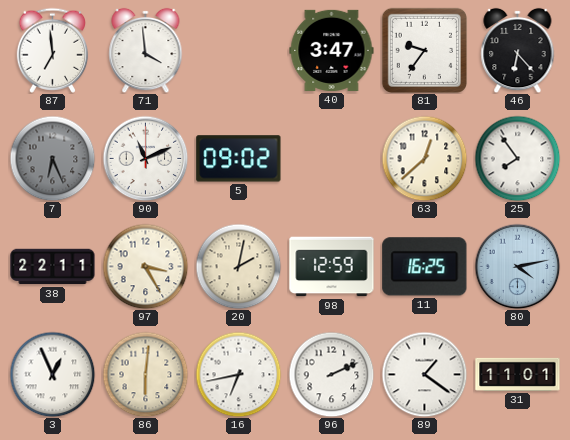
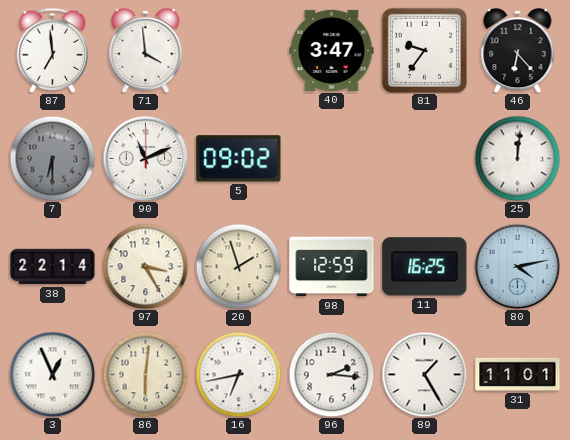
7: 6:26 -> 6:30 (52, 158)
63: 12:38 -> none (424, 158)
25: 7:54 -> 12:01 (517, 158)
38: 22:11 -> 22:14 (53, 267)
20: 2:02 -> 1:57 (238, 266)
96: 2:11 -> 2:16 (331, 374)
89: 1:21 -> 1:25 (424, 374)
